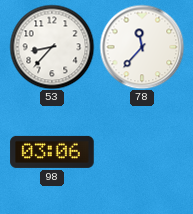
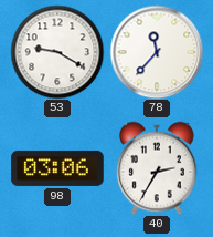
53: 8:37 -> 9:20 (57, 52)
40: none -> 2:35 (157, 168)
